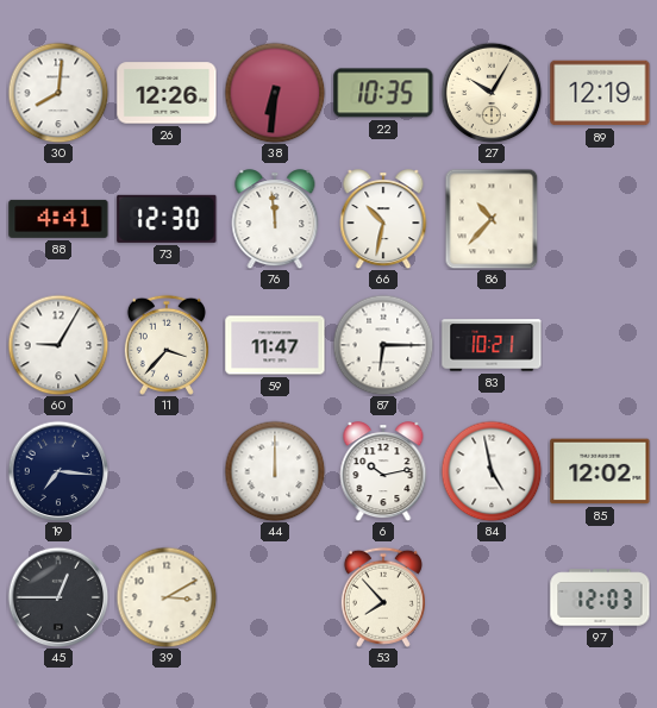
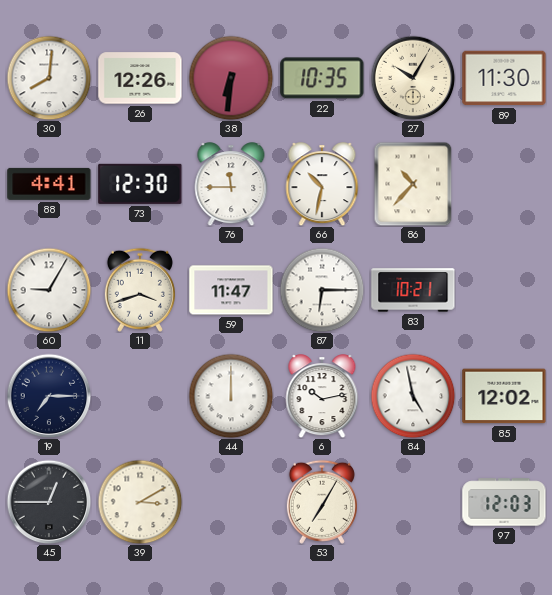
89: 12:19 -> 11:30 (504, 78)
76: 11:59 -> 11:45 (231, 184)
11: 3:37 -> 3:42 (140, 290)
19: 7:16 -> 7:15 (49, 396)
53: 7:53 -> 7:05 (322, 502)
